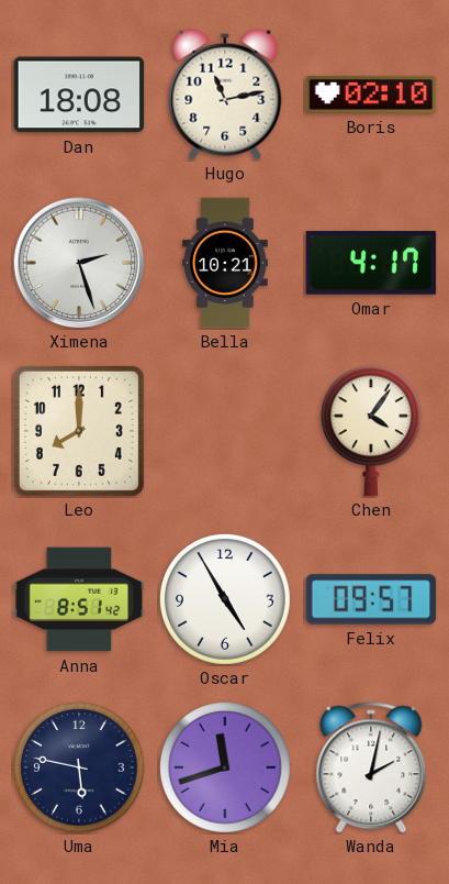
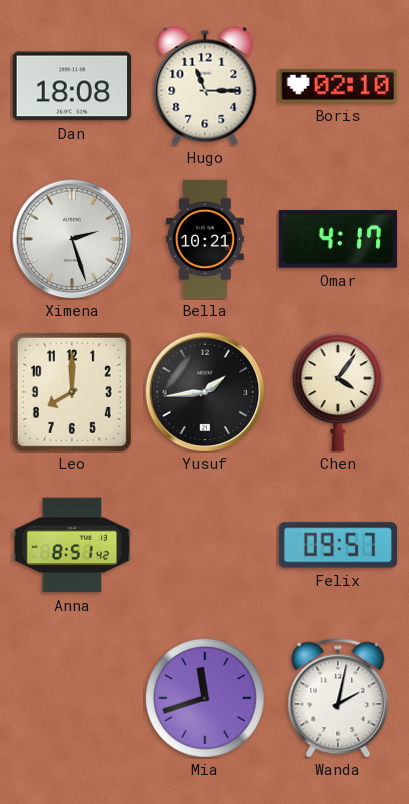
Hugo: 11:13 -> 11:15 (205, 86)
Yusuf: none -> 1:44 (205, 392)
Oscar: 4:55 -> none (226, 600)
Uma: 5:47 -> none (80, 769)
